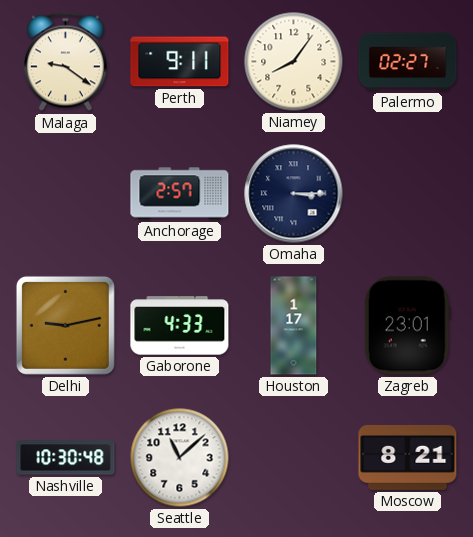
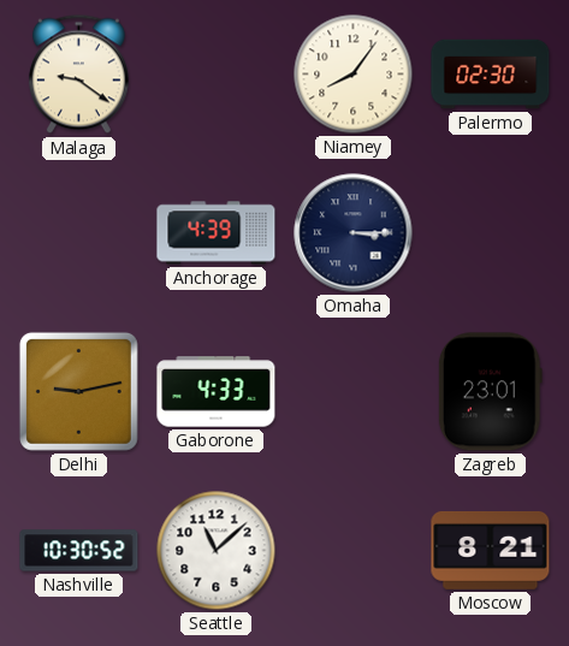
Perth: 9:11 -> none (180, 62)
Palermo: 02:27 -> 02:30 (491, 75)
Anchorage: 2:57 -> 4:39 (217, 233)
Houston: 1:17 -> none (294, 326)
Nashville: 10:30:48 -> 10:30:52 (79, 551)
